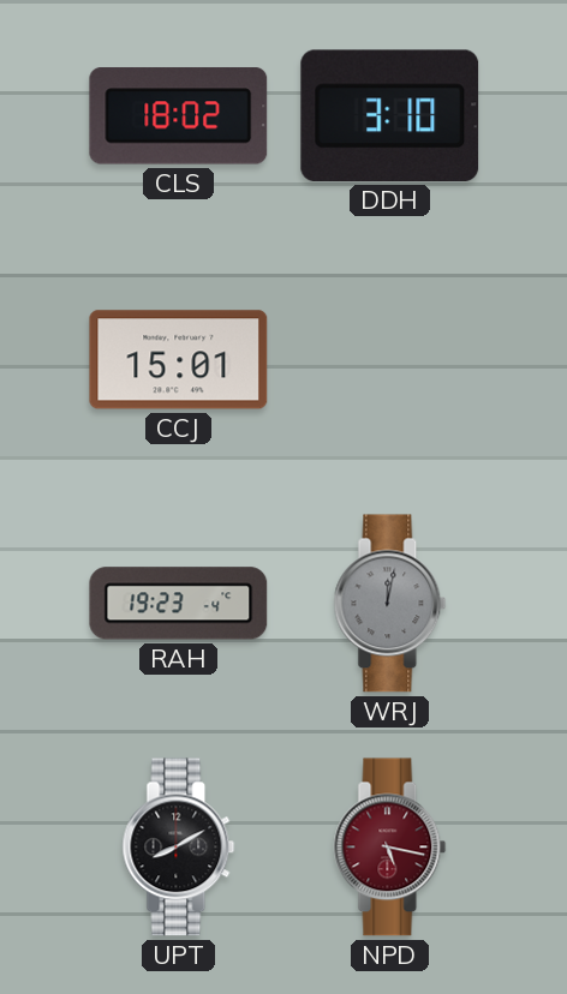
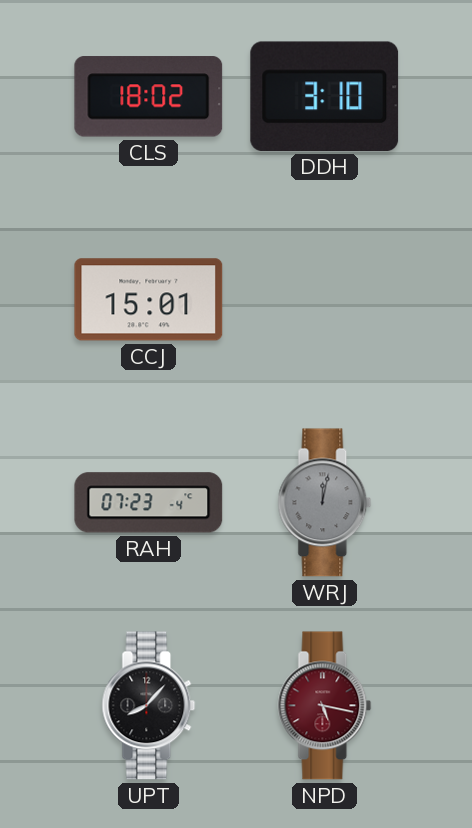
RAH: 19:23 -> 07:23 (149, 503)
UPT: 8:10 -> 8:07 (149, 706)
